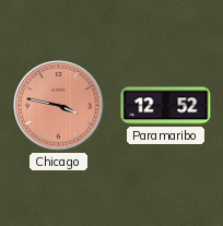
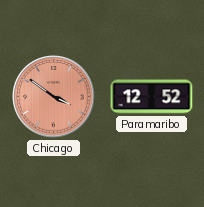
Chicago: 3:47 -> 3:51 (54, 97)
